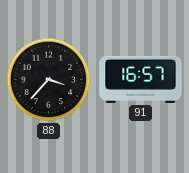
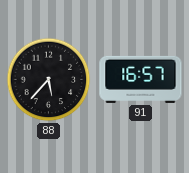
88: 3:37 -> 5:37 (49, 80)
